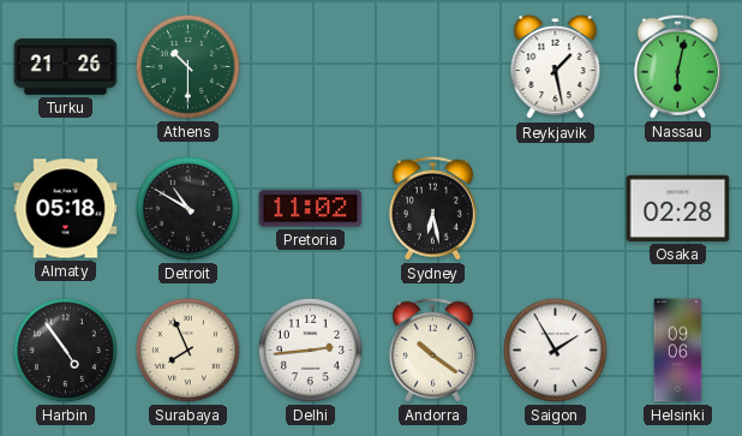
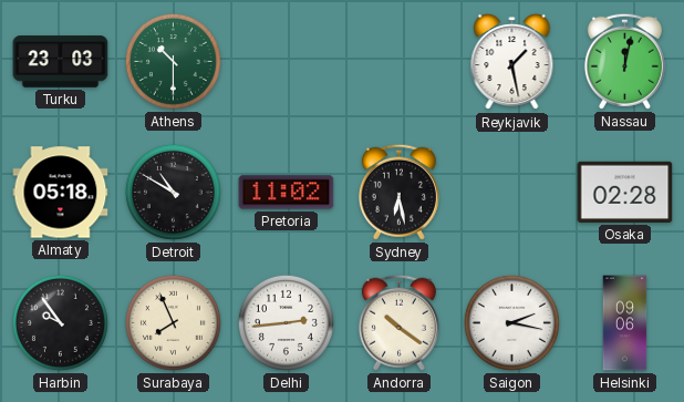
Turku: 21:26 -> 23:03 (61, 62)
Nassau: 6:02 -> 12:02 (624, 61)
Harbin: 4:54 -> 9:54 (60, 322)
Saigon: 1:55 -> 2:17 (511, 322)
